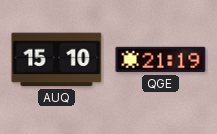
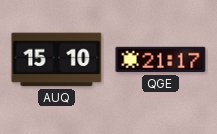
QGE: 21:19 -> 21:17 (161, 60)
